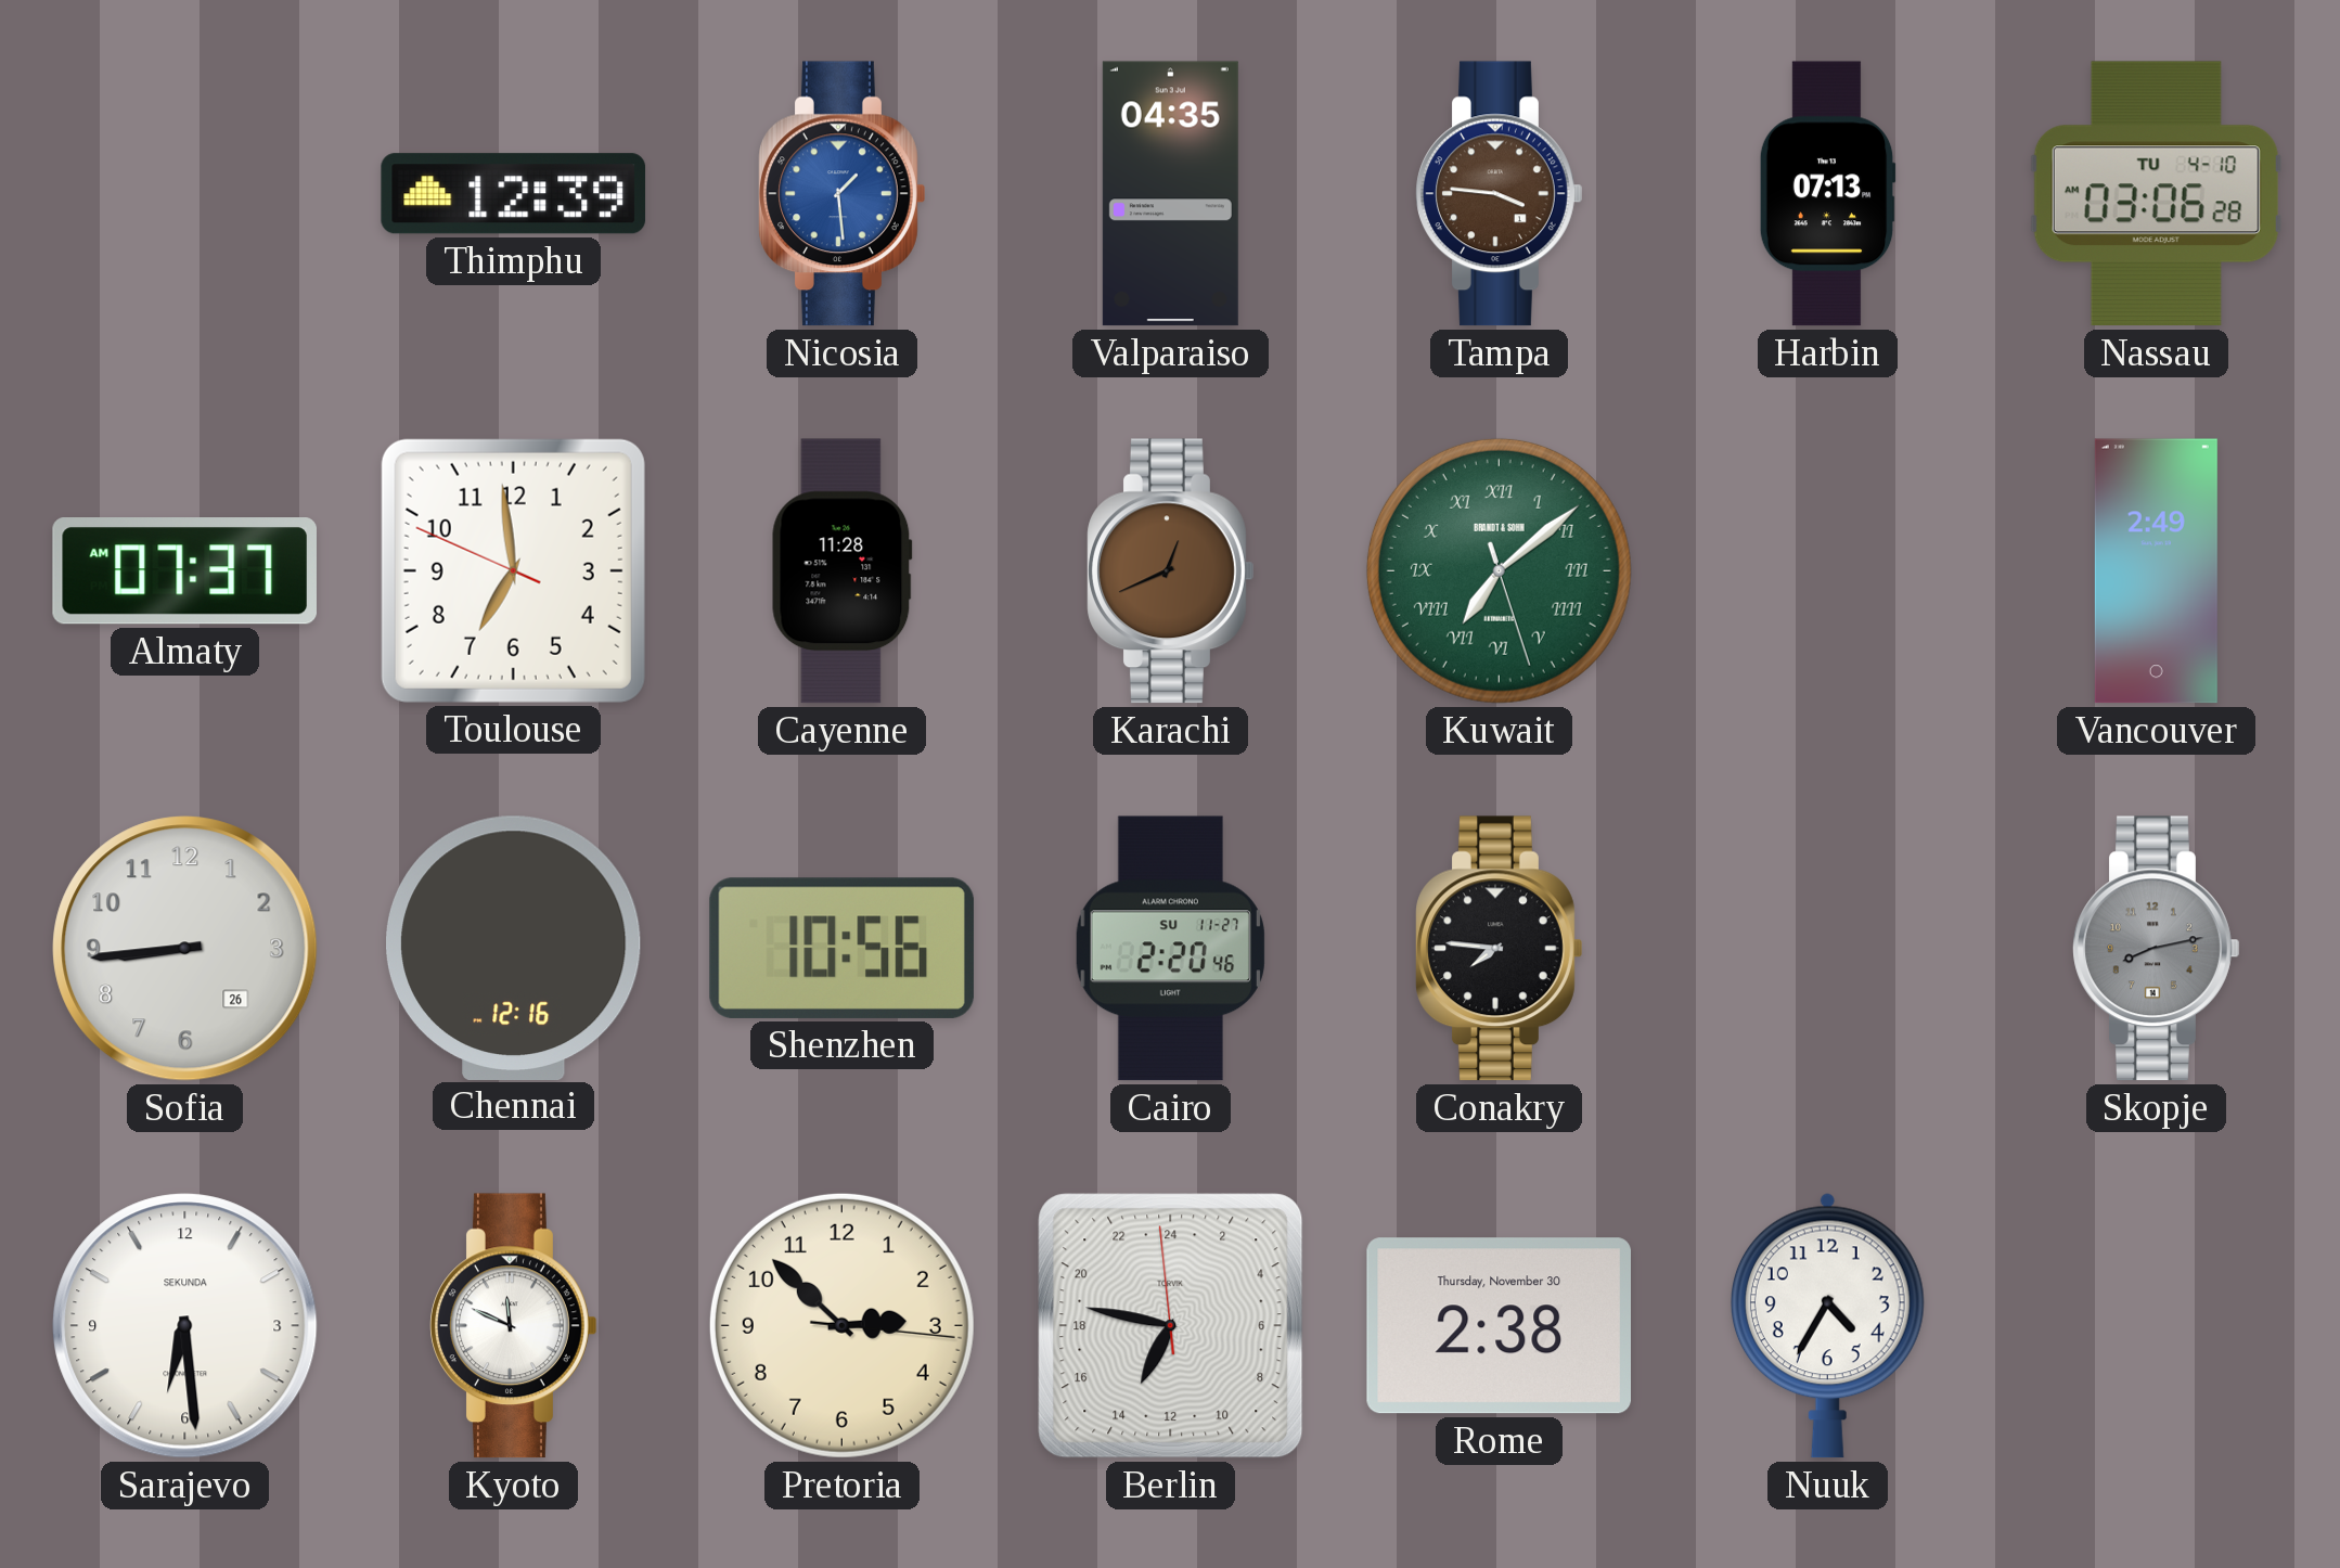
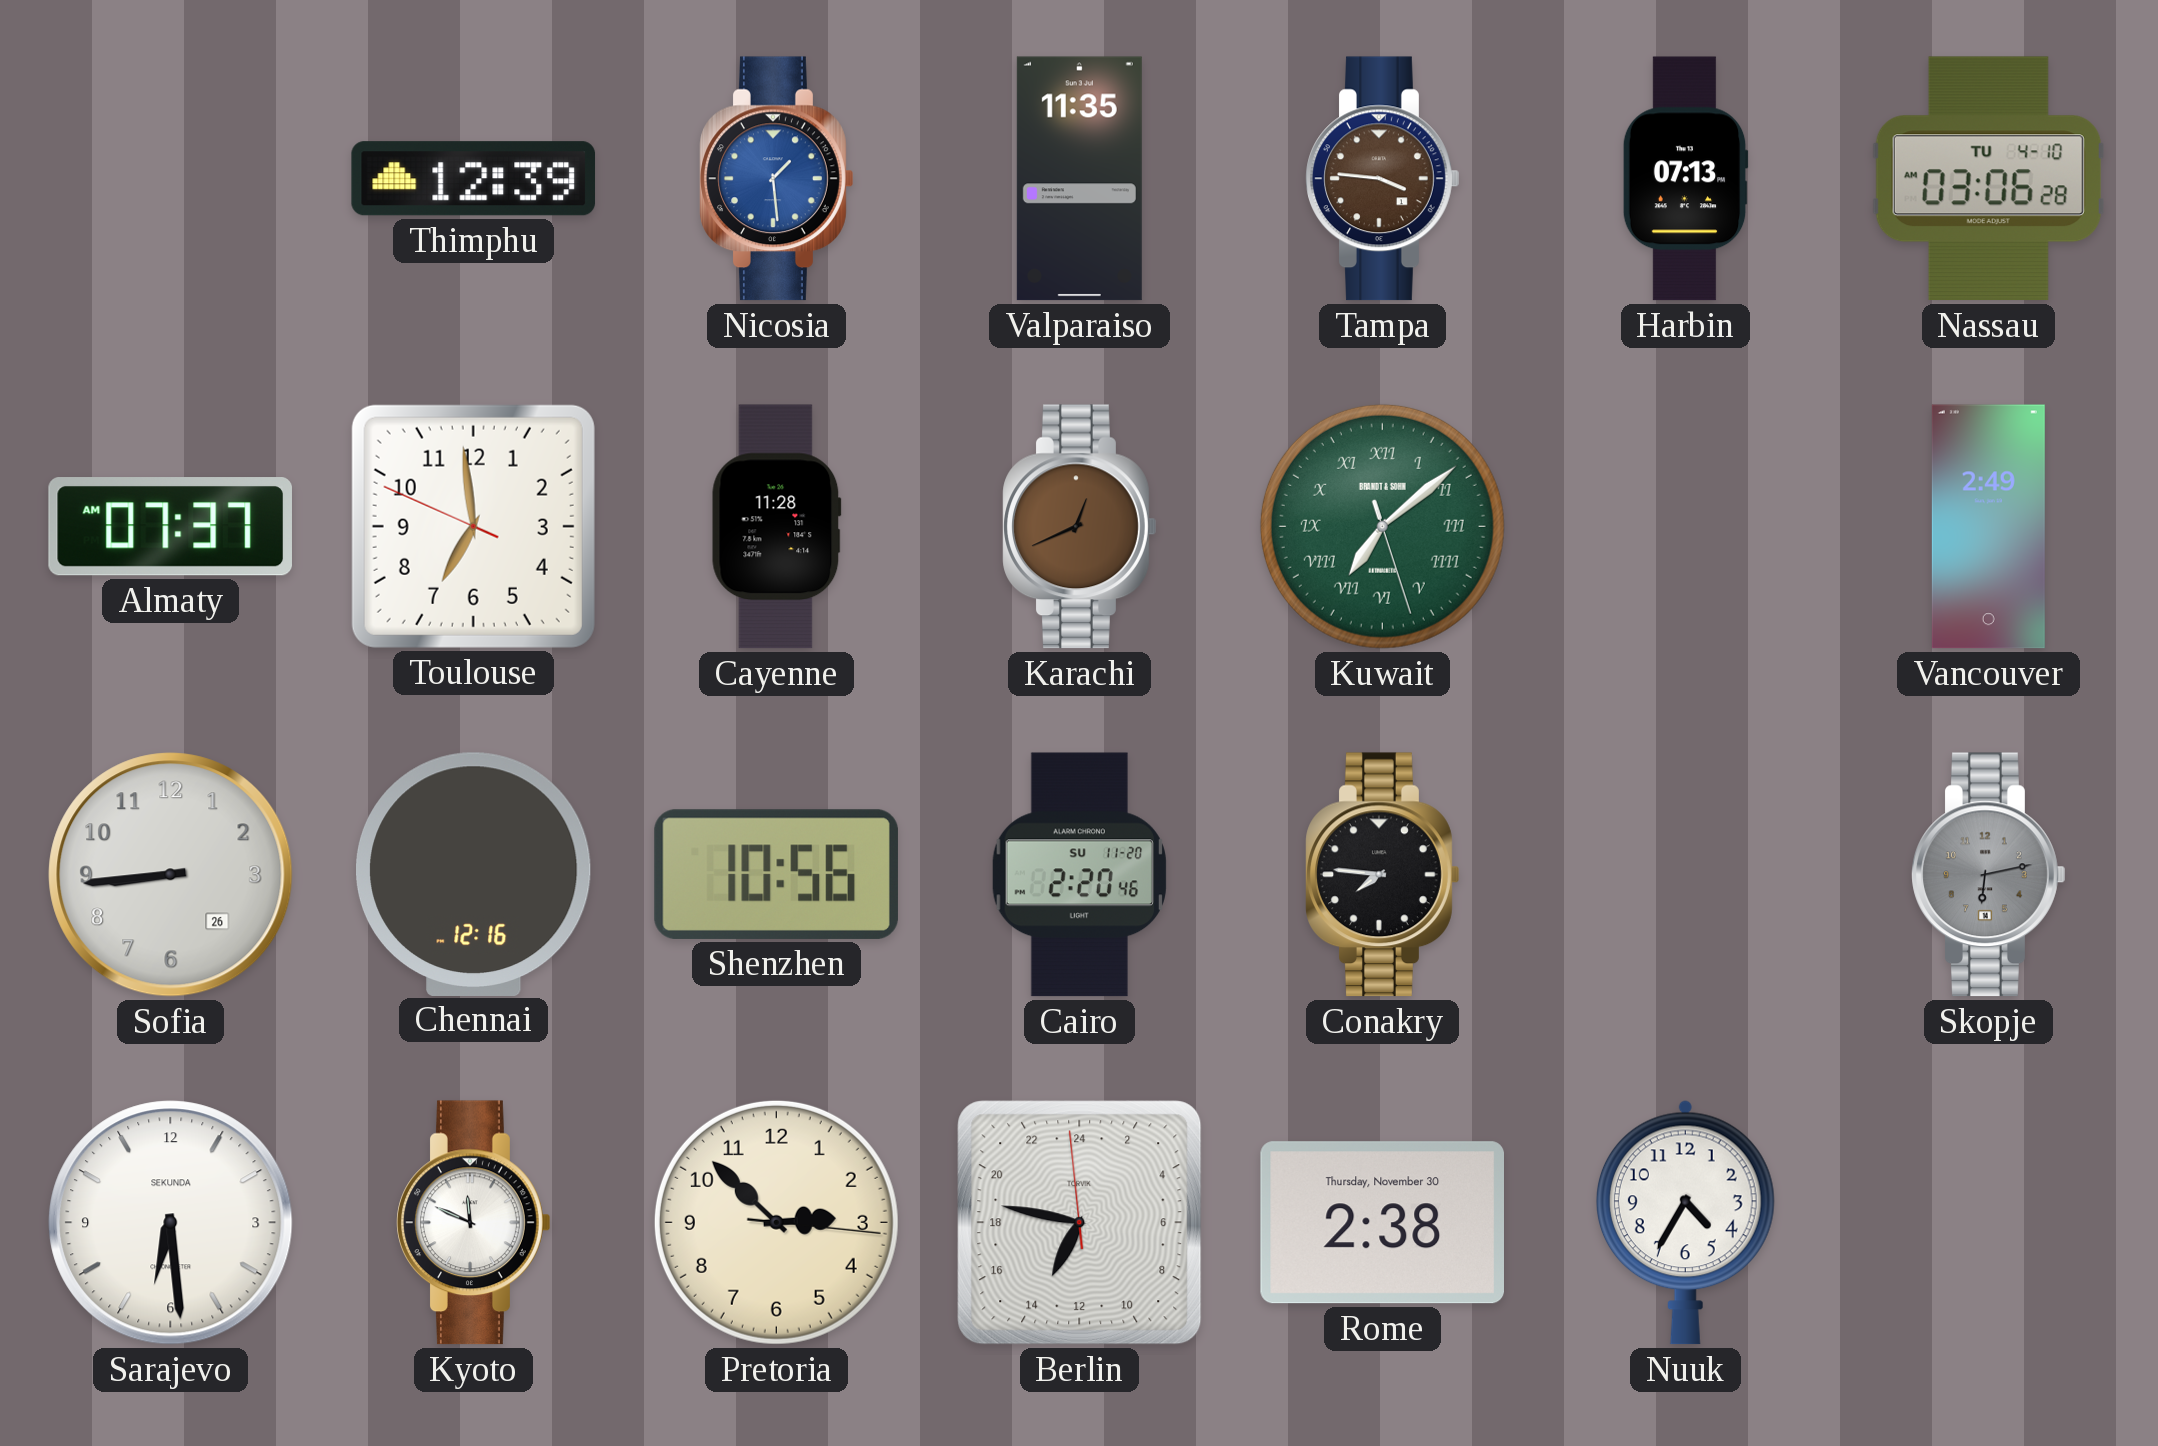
Valparaiso: 04:35 -> 11:35 (1079, 179)
Cairo date: SU 11-27 -> SU 11-20 (1079, 875)
Skopje: 8:13 -> 6:13 (1989, 875)
